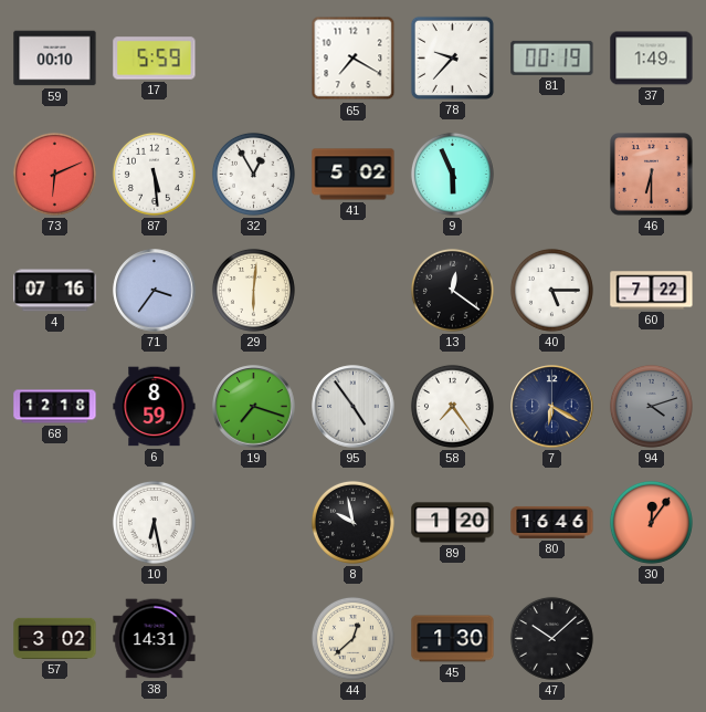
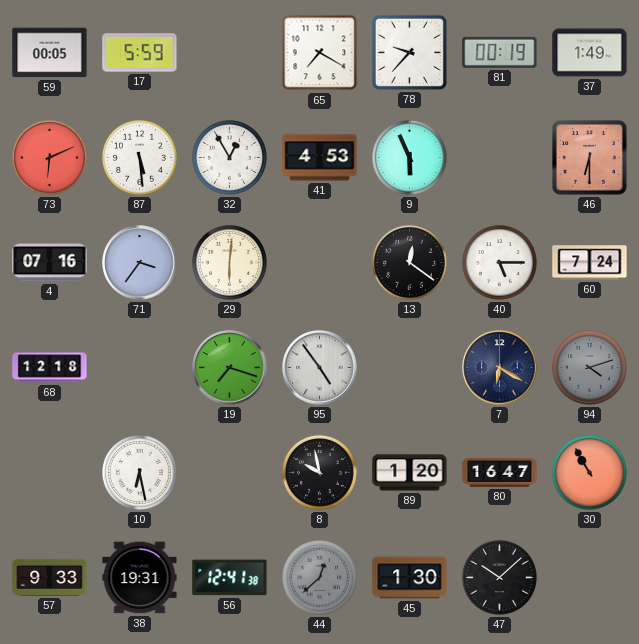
59: 00:10 -> 00:05 (50, 53)
41: 5:02 -> 4:53 (320, 158)
60: 7:22 -> 7:24 (590, 263)
6: 8:59 -> none (155, 407)
58: 7:24 -> none (452, 406)
80: 16:46 -> 16:47 (500, 472)
30: 12:06 -> 10:55 (589, 472)
57: 3:02 -> 9:33 (50, 577)
38: 14:31 -> 19:31 (140, 578)
56: none -> 12:41 (230, 578)
44 dial: cream -> grey (319, 577)
